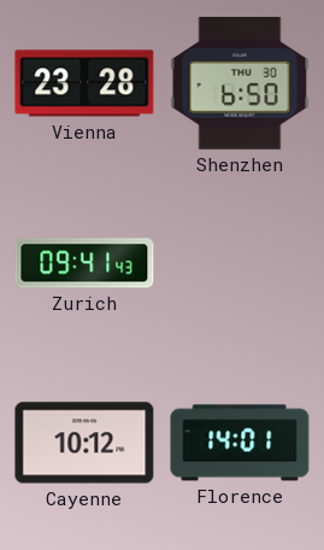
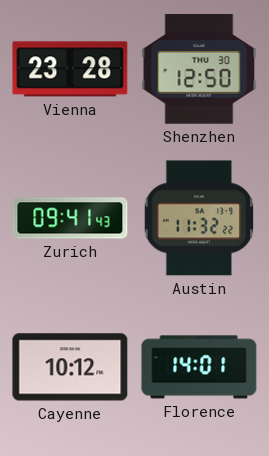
Shenzhen: 6:50 -> 12:50 (199, 70)
Austin: none -> 11:32 (199, 218)
